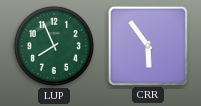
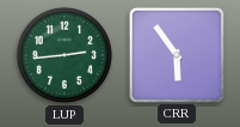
LUP: 7:56 -> 2:44 (64, 55)
